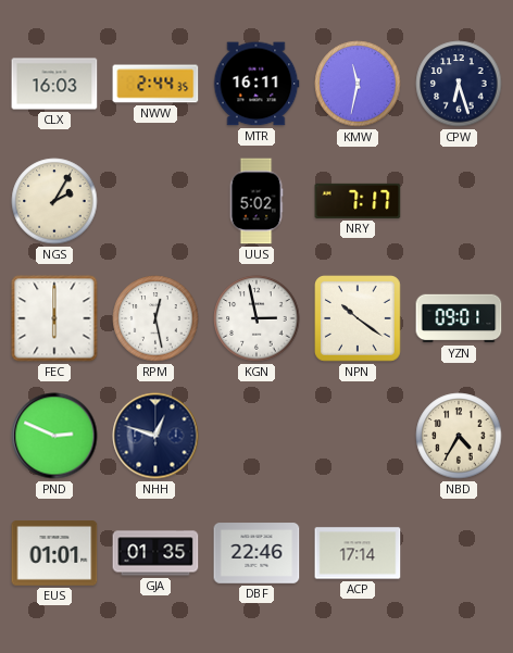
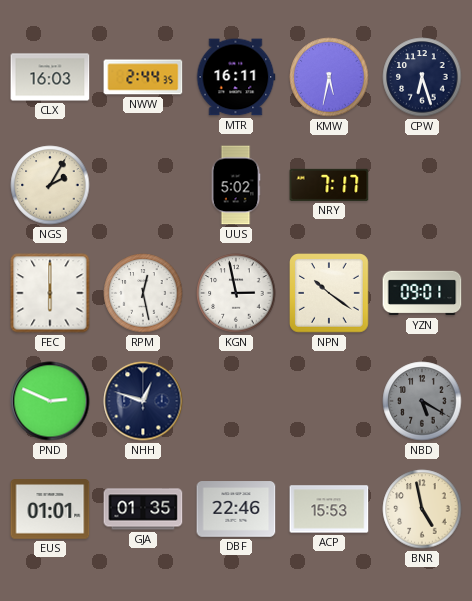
KMW: 11:32 -> 5:32 (329, 77)
NBD: 4:35 -> 5:20 (422, 401)
NBD dial: cream -> grey (422, 401)
ACP: 17:14 -> 15:53 (329, 509)
BNR: none -> 4:58 (422, 509)
